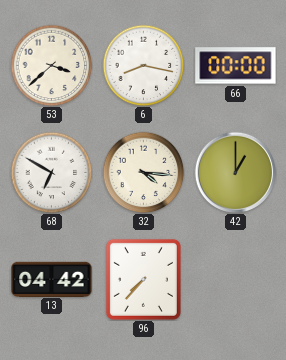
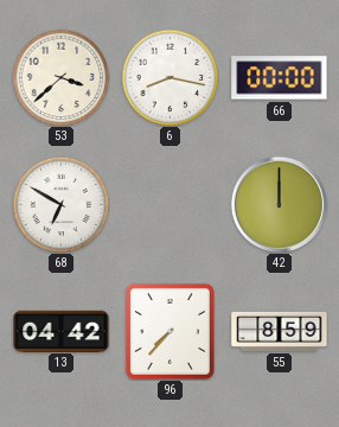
32: 4:16 -> none (143, 172)
42: 1:00 -> 12:00 (279, 204)
55: none -> 8:59 (280, 331)
